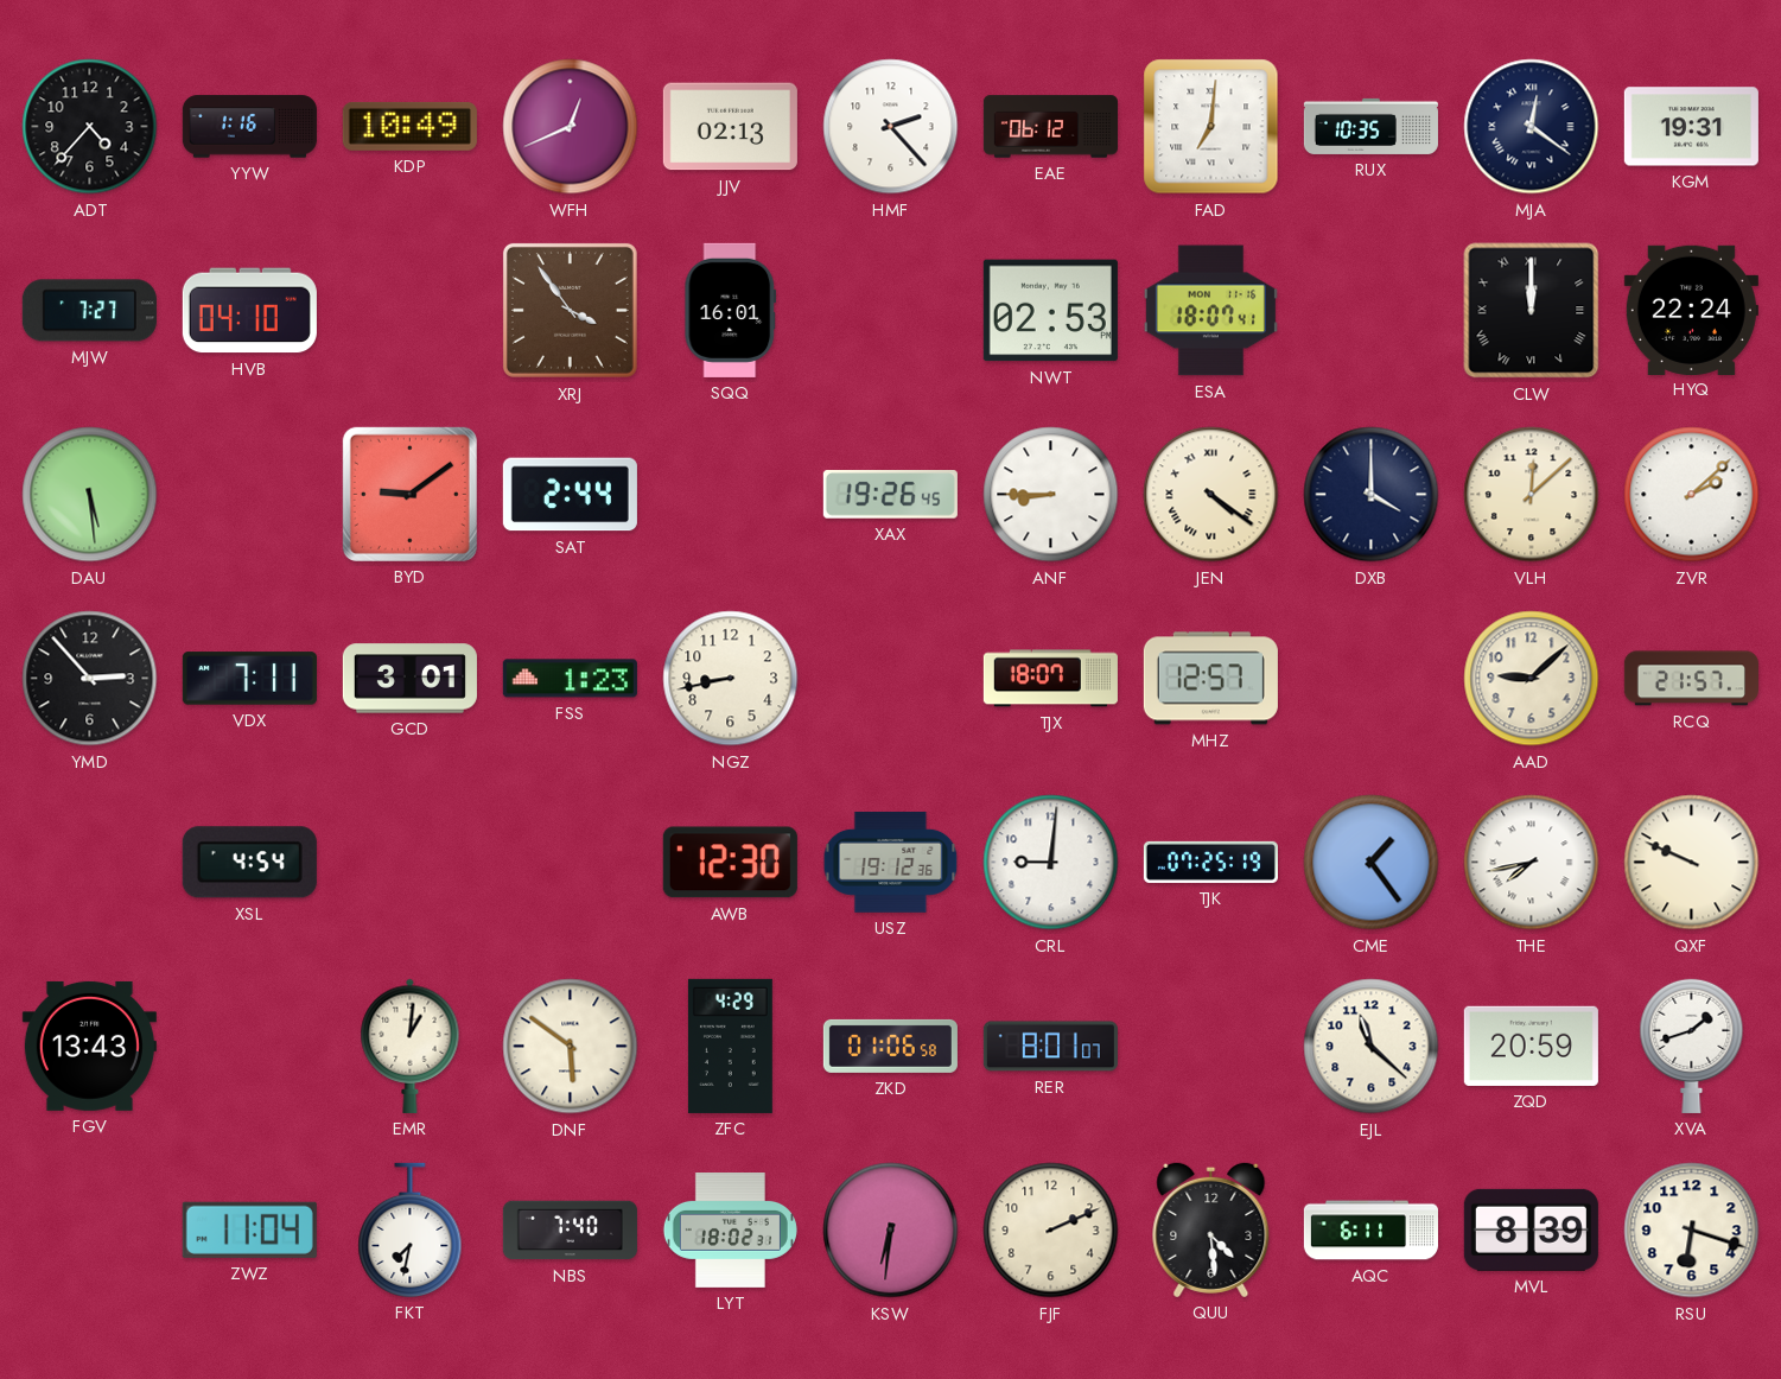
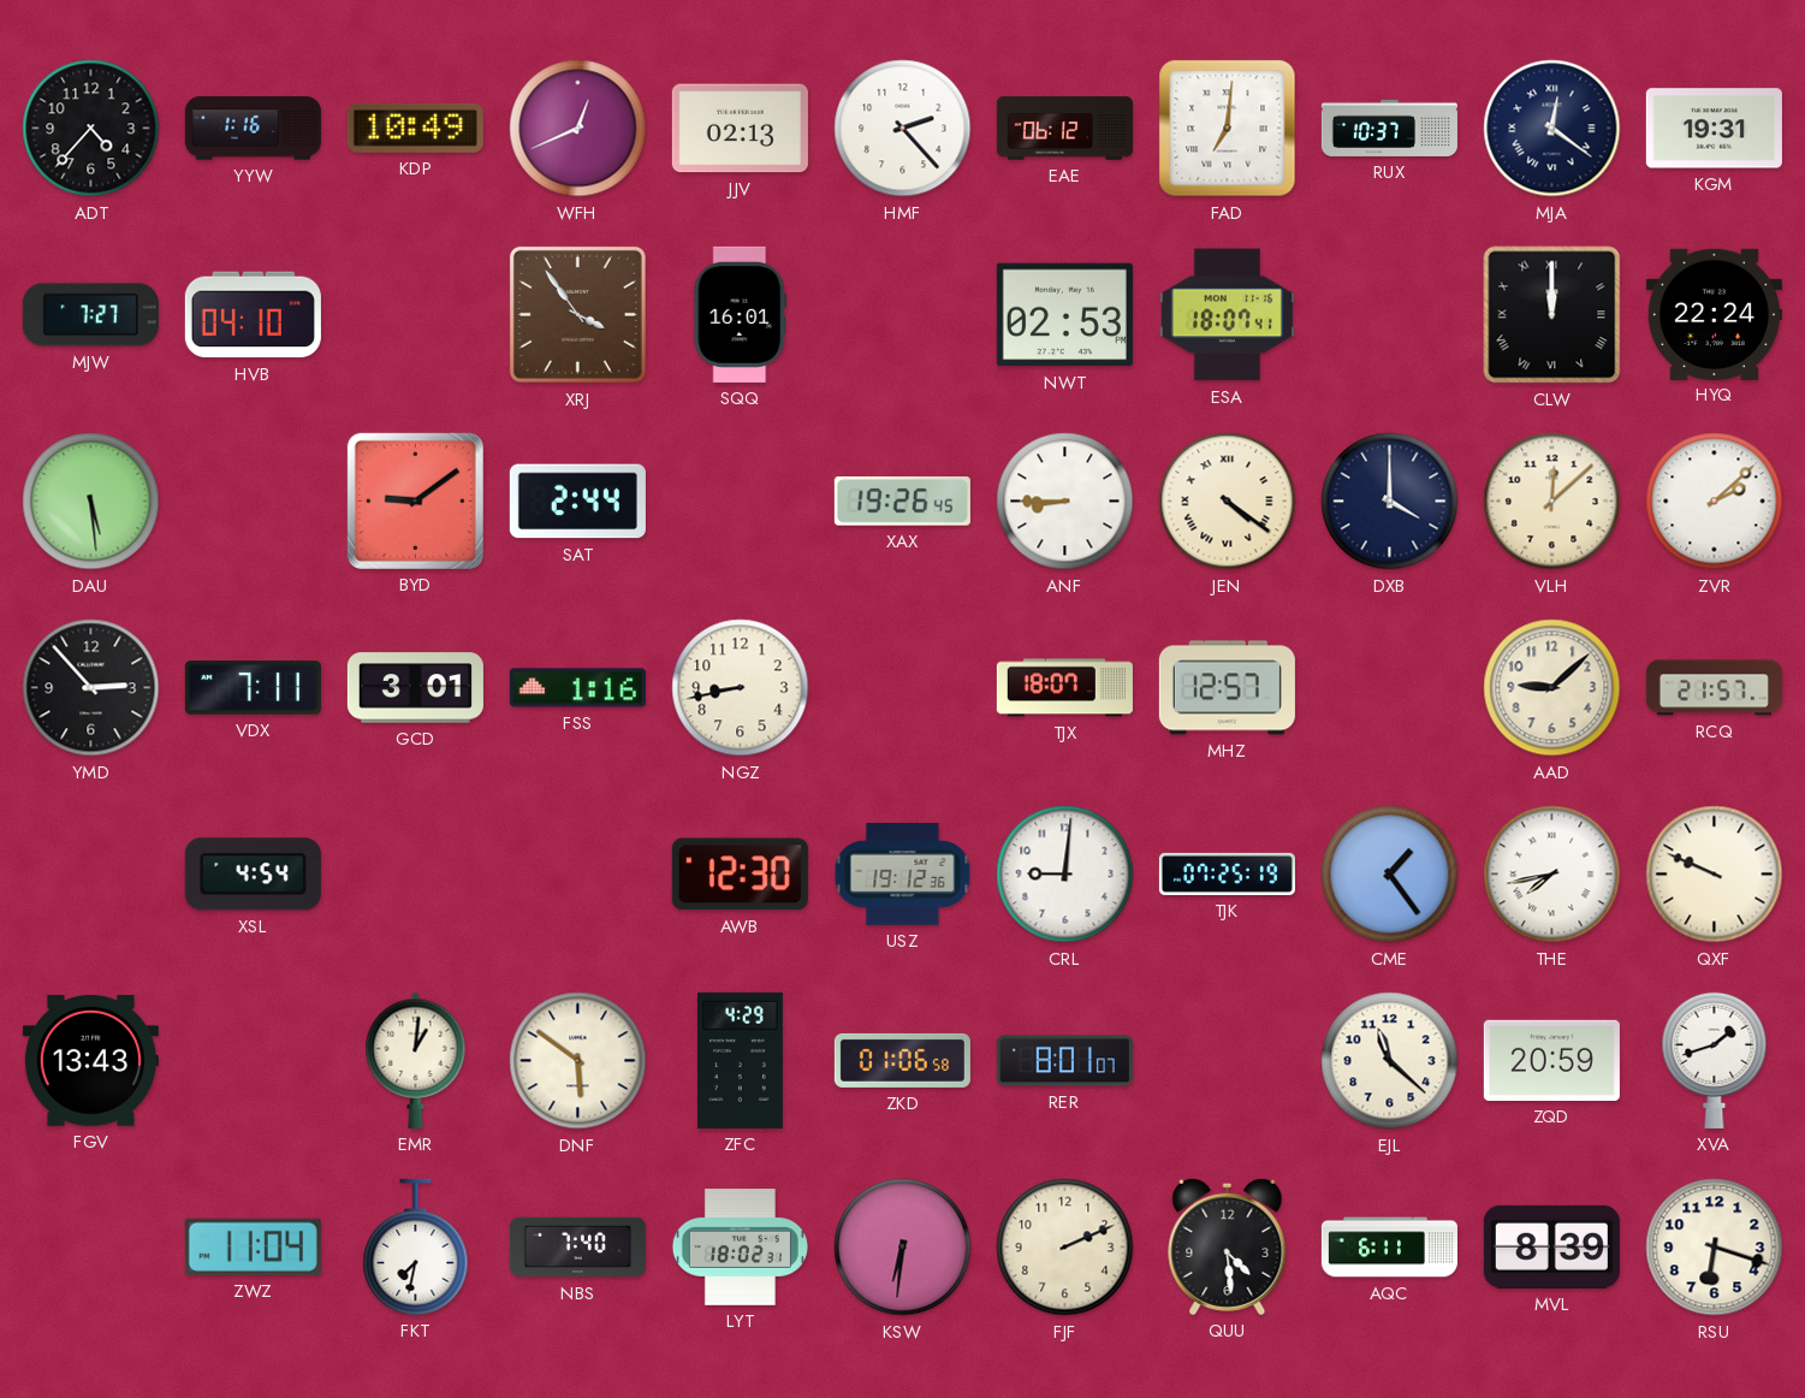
RUX: 10:35 -> 10:37 (1389, 128)
FSS: 1:23 -> 1:16 (577, 688)
